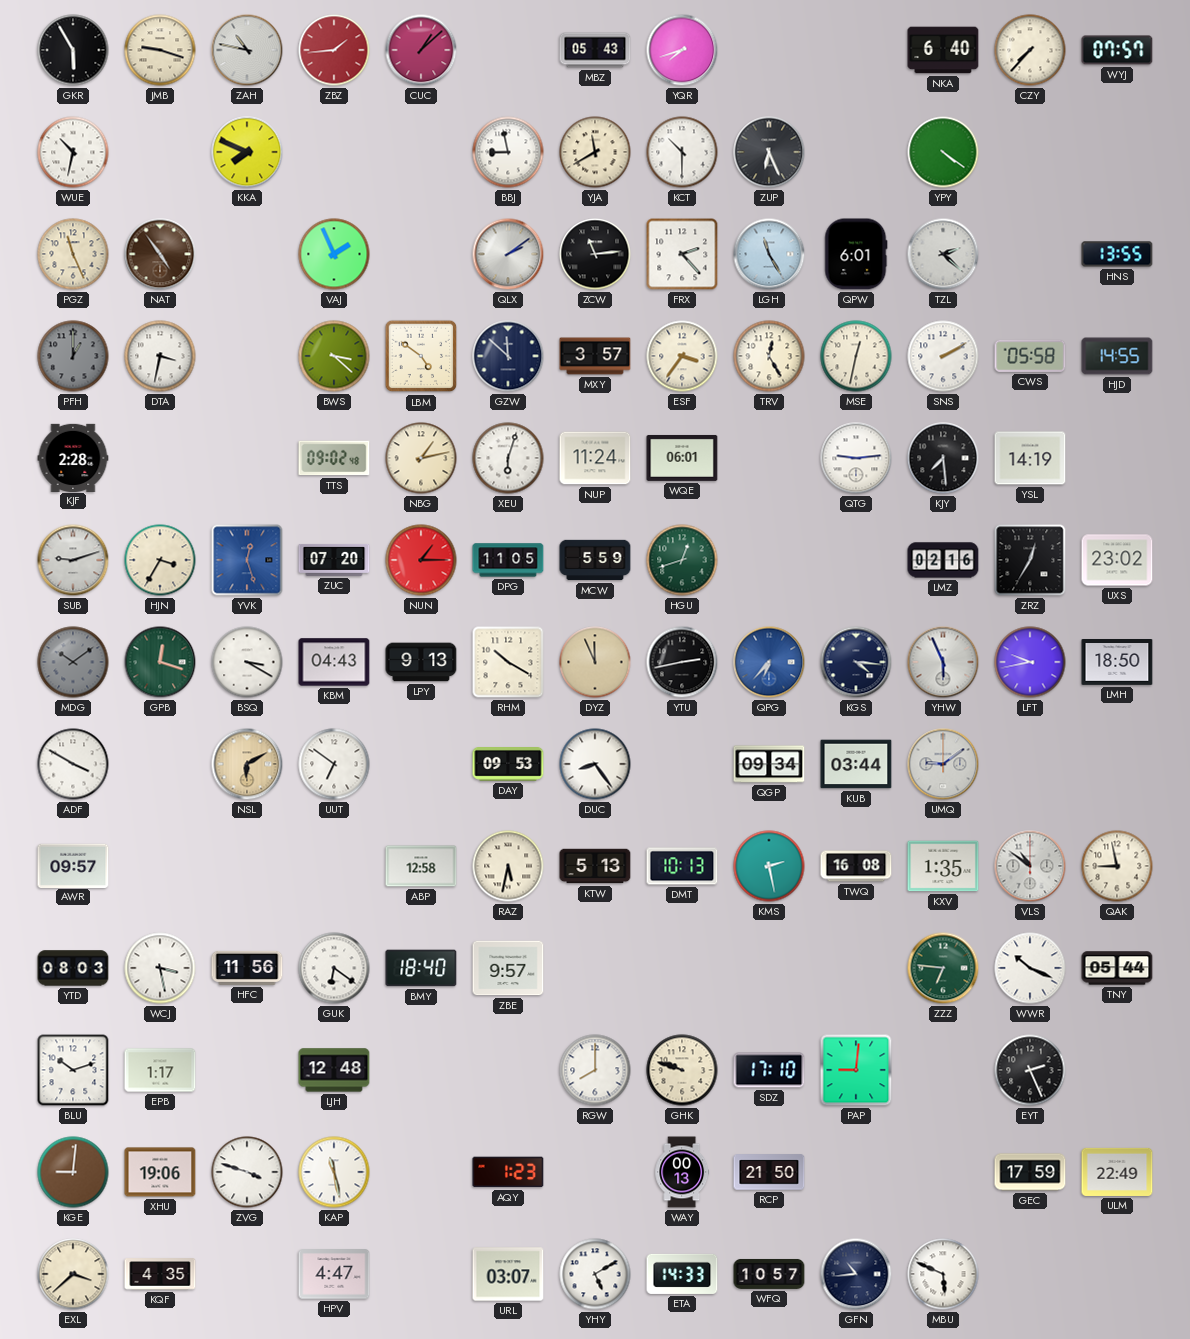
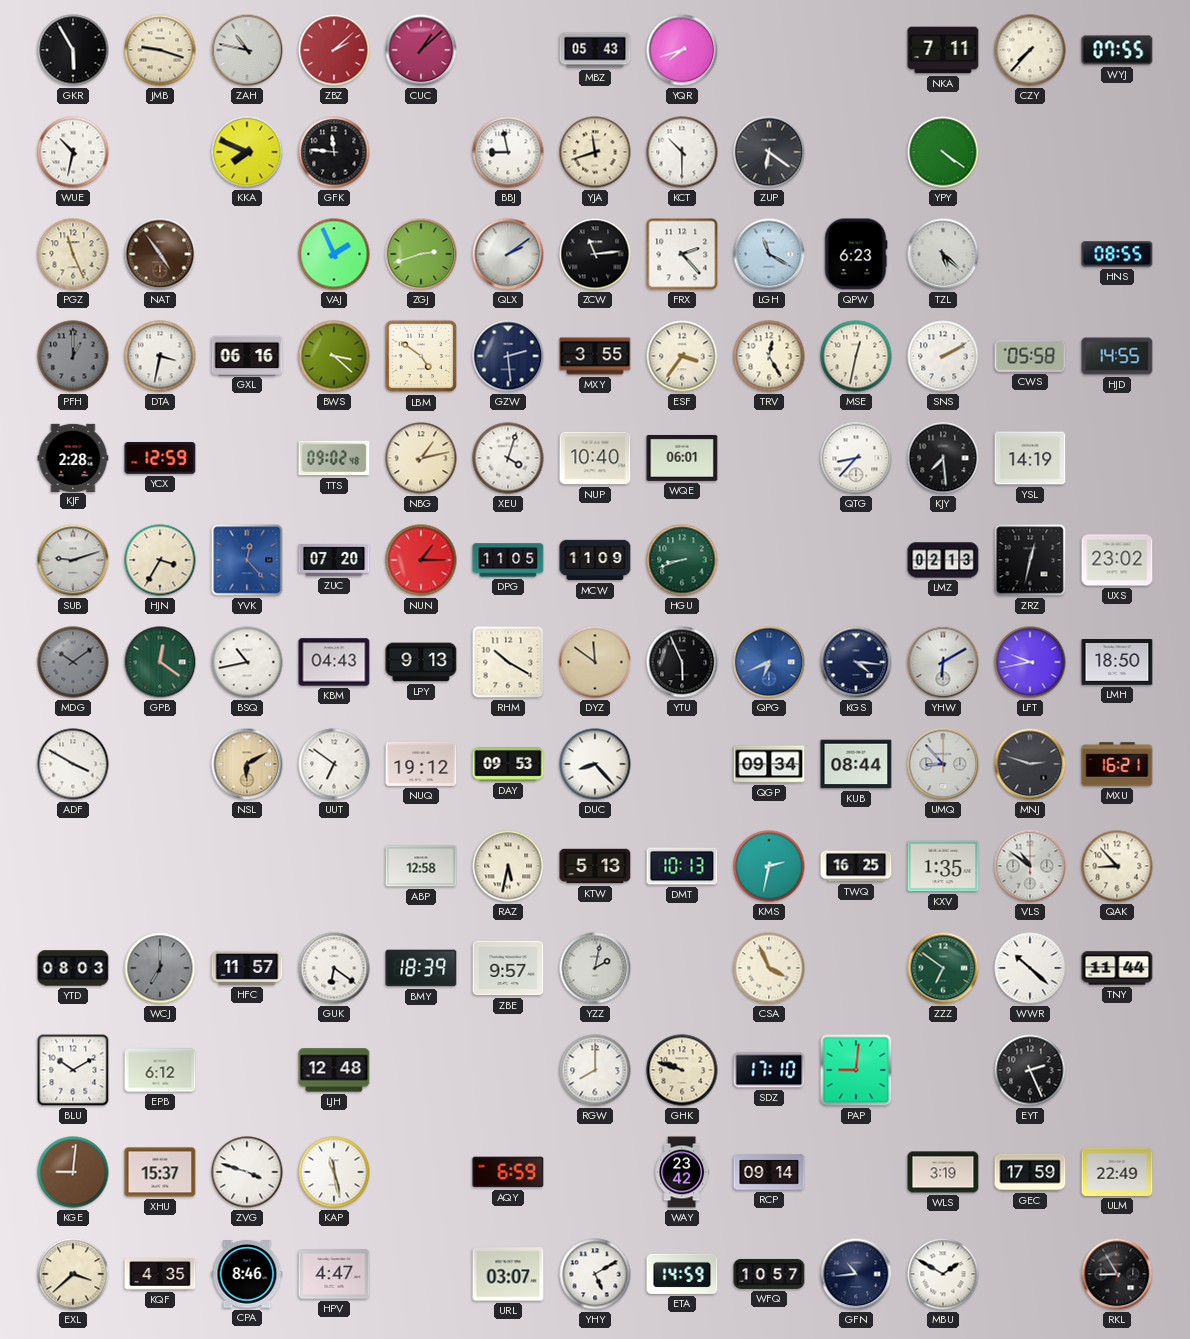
ZBZ: 1:44 -> 2:08 (334, 50)
NKA: 6:40 -> 7:11 (943, 50)
WYJ: 07:57 -> 07:55 (1117, 50)
GFK: none -> 11:46 (334, 152)
YJA: 11:40 -> 11:42 (595, 152)
ZUP: 6:26 -> 6:21 (769, 152)
ZGJ: none -> 2:42 (421, 254)
LGH: 11:25 -> 11:20 (769, 254)
QPW: 6:01 -> 6:23 (856, 254)
TZL: 2:22 -> 5:22 (943, 254)
HNS: 13:55 -> 08:55 (1117, 254)
GXL: none -> 06:16 (247, 355)
GZW: 11:52 -> 2:29 (508, 356)
MXY: 3:57 -> 3:55 (595, 356)
YCX: none -> 12:59 (160, 459)
XEU: 6:03 -> 4:03 (508, 458)
NUP: 11:24 -> 10:40 (595, 458)
QTG: 9:14 -> 8:37 (856, 458)
YVK: 12:27 -> 12:23 (247, 560)
MCW: 5:59 -> 11:09 (595, 560)
HGU: 12:42 -> 8:42 (682, 560)
LMZ: 02:16 -> 02:13 (943, 560)
ZRZ: 12:35 -> 12:32 (1030, 560)
GPB: 12:18 -> 12:21 (160, 662)
BSQ: 3:20 -> 10:43 (247, 662)
DYZ: 11:56 -> 11:51 (595, 662)
YTU: 2:43 -> 5:56 (682, 662)
QPG: 6:37 -> 6:41 (769, 662)
YHW: 5:56 -> 6:10 (943, 662)
NUQ: none -> 19:12 (421, 764)
DUC: 8:24 -> 8:23 (595, 764)
KUB: 03:44 -> 08:44 (856, 764)
UMQ: 9:09 -> 8:53 (943, 764)
MNJ: none -> 2:48 (1030, 764)
MXU: none -> 16:21 (1117, 764)
AWR: 09:57 -> none (73, 865)
KMS: 2:28 -> 2:32 (769, 866)
TWQ: 16:08 -> 16:25 (856, 866)
QAK: 8:58 -> 8:53 (1117, 866)
WCJ: 3:28 -> 7:00 (160, 968)
WCJ dial: white -> grey (160, 968)
HFC: 11:56 -> 11:57 (247, 968)
BMY: 18:40 -> 18:39 (421, 968)
YZZ: none -> 2:02 (595, 968)
CSA: none -> 3:56 (769, 968)
ZZZ: 6:46 -> 6:51 (943, 968)
WWR: 10:19 -> 10:22 (1030, 968)
TNY: 05:44 -> 11:44 (1117, 968)
BLU: 10:12 -> 10:10 (73, 1070)
EPB: 1:17 -> 6:12 (160, 1070)
XHU: 19:06 -> 15:37 (160, 1172)
AQY: 1:23 -> 6:59 (508, 1172)
WAY: 00:13 -> 23:42 (682, 1172)
RCP: 21:50 -> 09:14 (769, 1172)
WLS: none -> 3:19 (943, 1172)
CPA: none -> 8:46 (247, 1274)
ETA: 14:33 -> 14:59 (682, 1274)
MBU: 5:49 -> 1:50 (943, 1274)
RKL: none -> 8:55 (1117, 1274)
